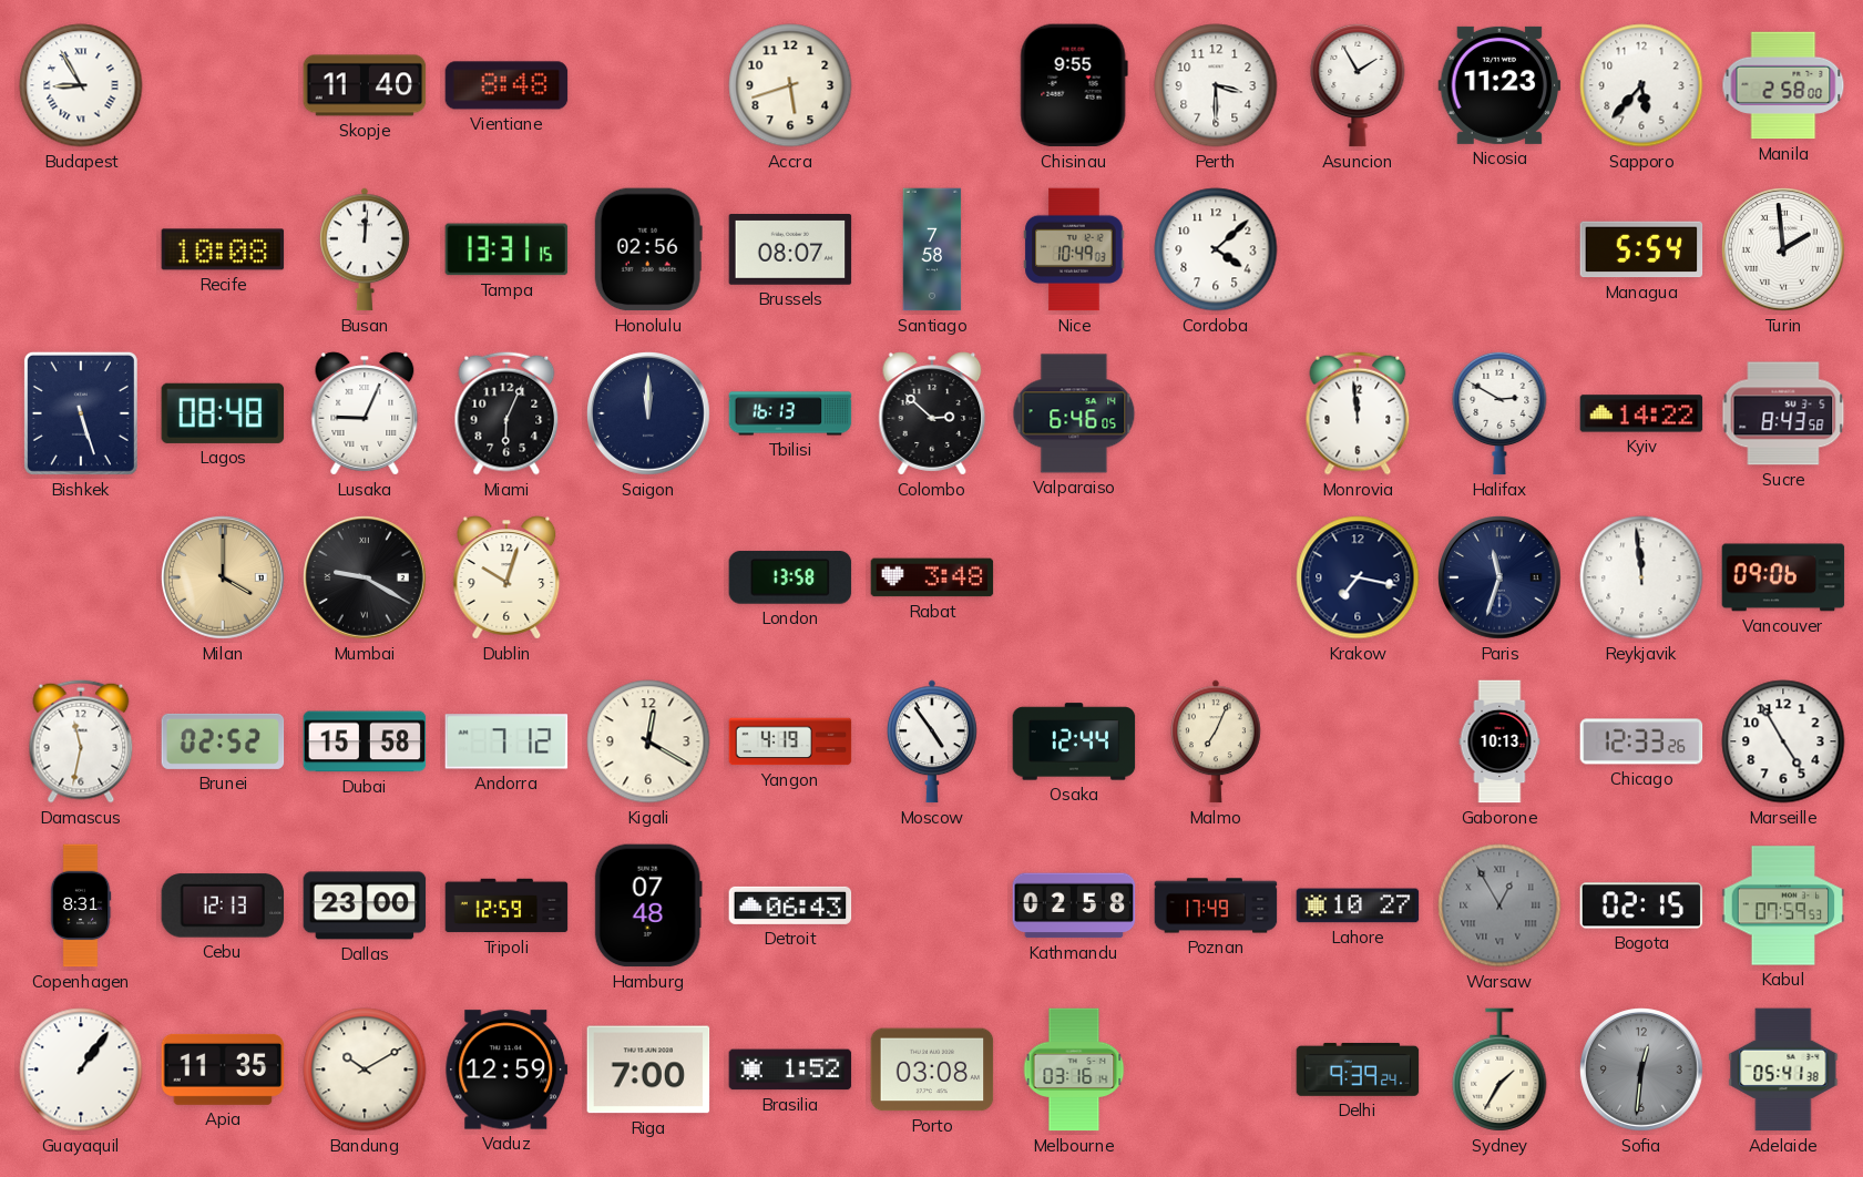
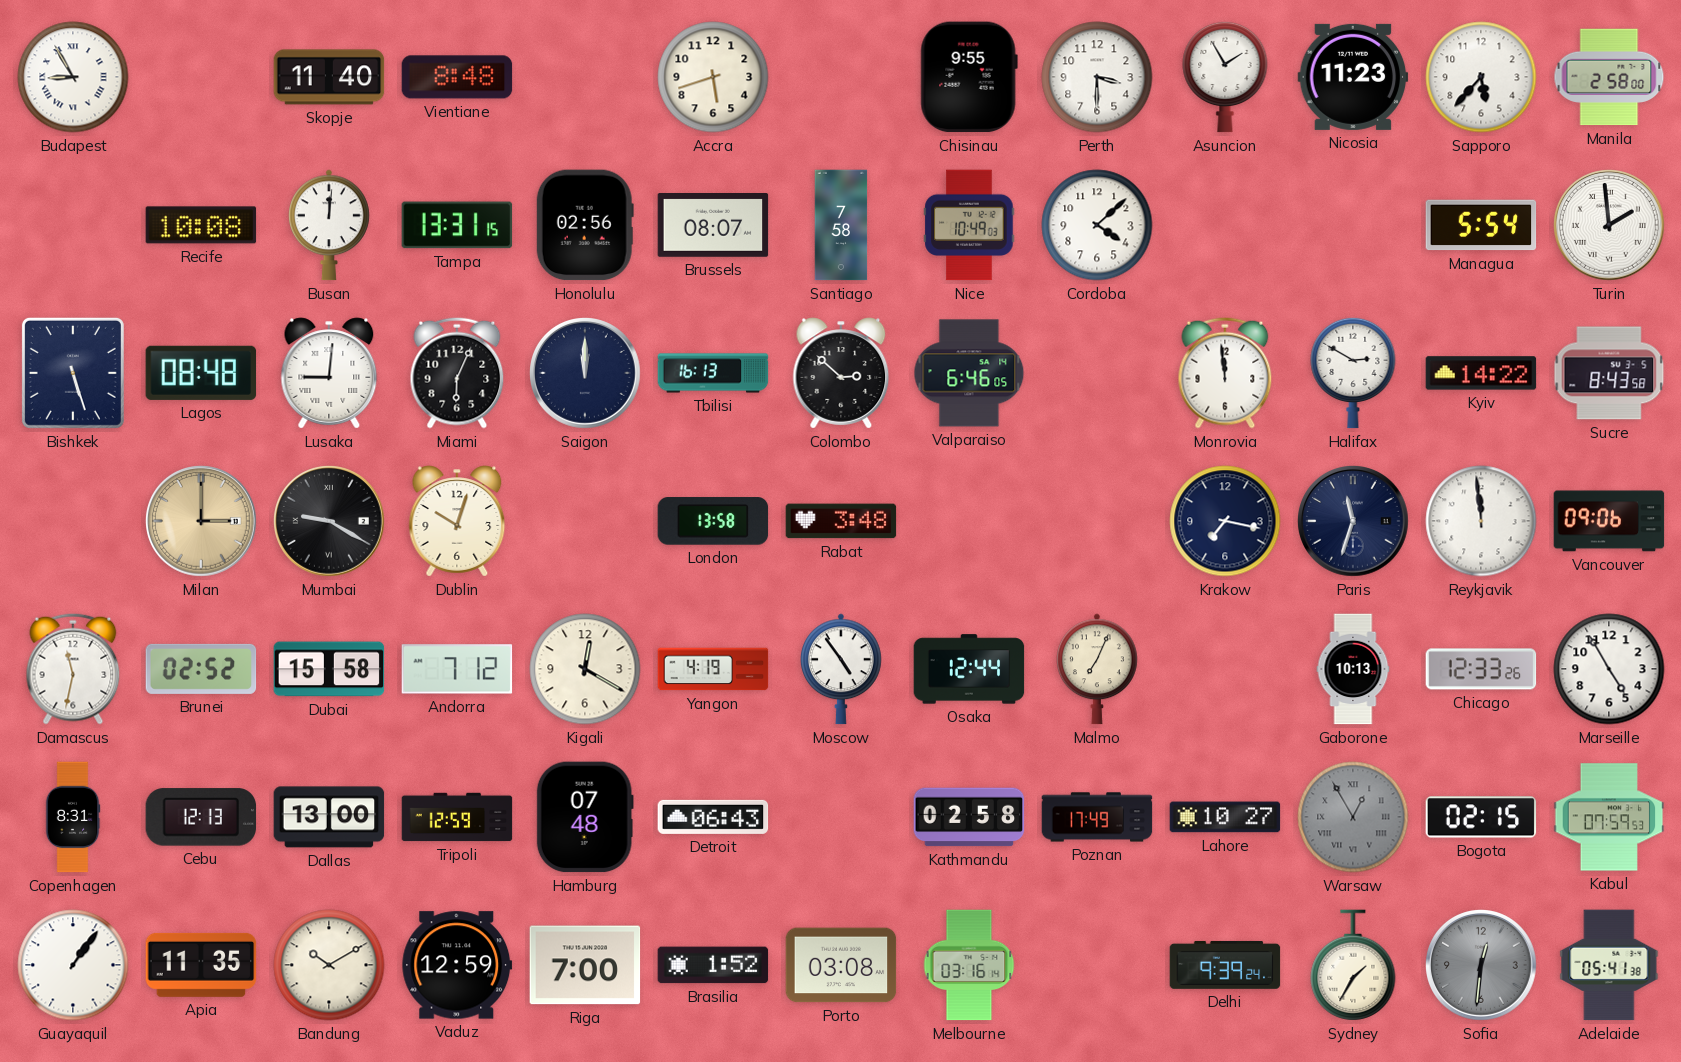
Lusaka: 9:04 -> 9:01 (329, 373)
Milan: 4:00 -> 3:00 (202, 522)
Dallas: 23:00 -> 13:00 (329, 817)
